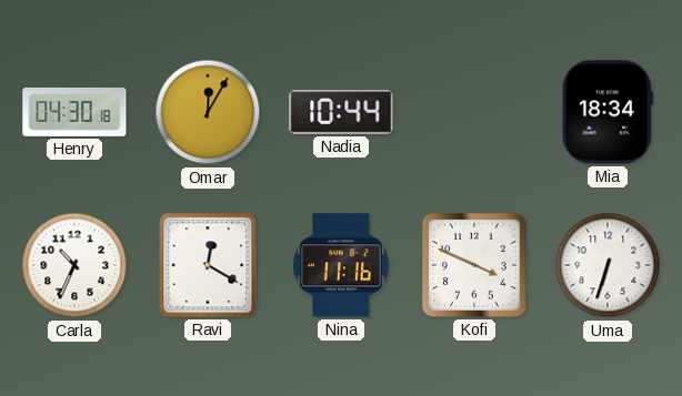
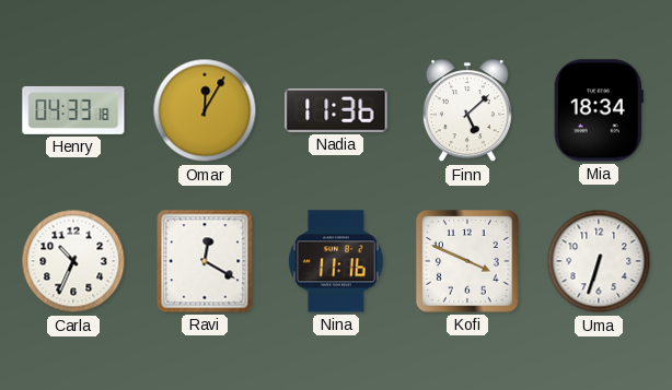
Henry: 04:30 -> 04:33 (73, 110)
Nadia: 10:44 -> 11:36 (336, 110)
Finn: none -> 5:08 (467, 111)
